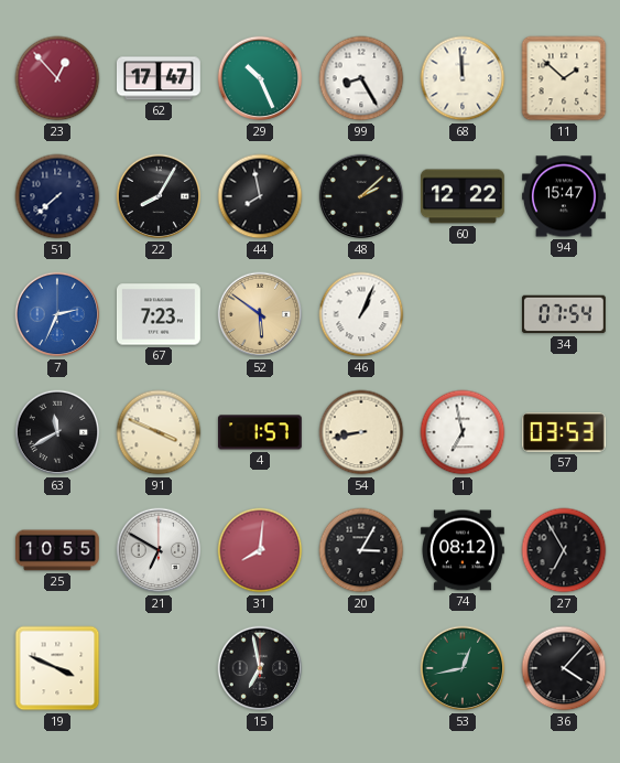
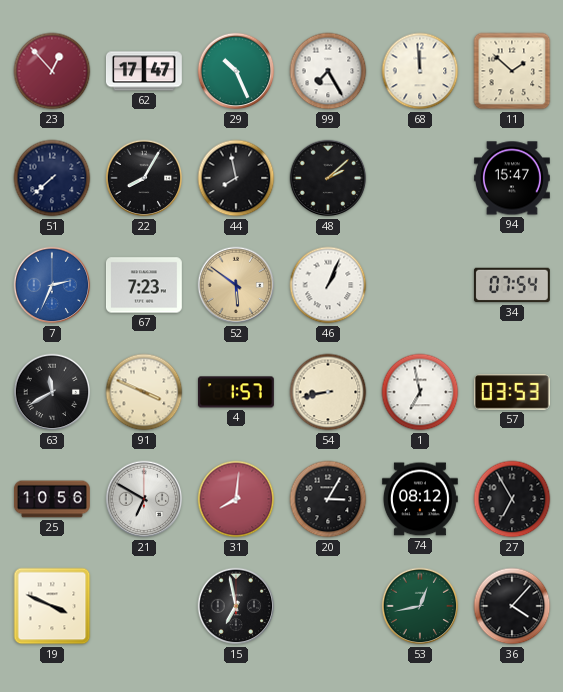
99: 8:25 -> 7:25 (328, 71)
60: 12:22 -> none (463, 196)
25: 10:55 -> 10:56 (52, 499)
